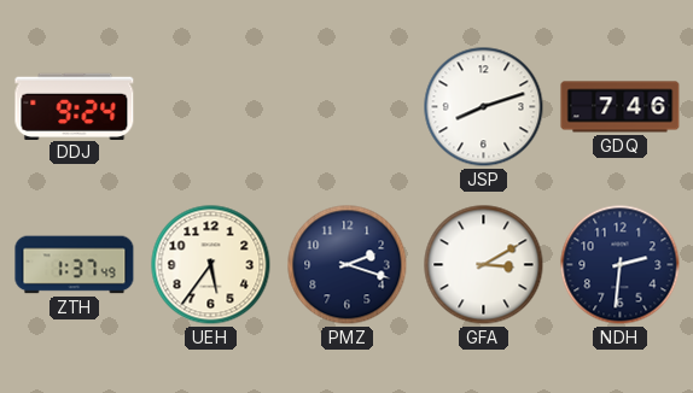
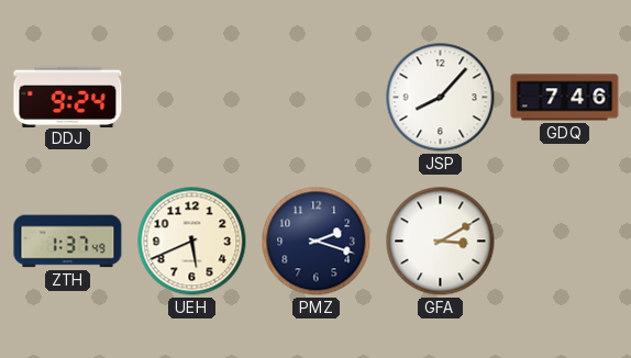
JSP: 8:12 -> 8:07 (441, 98)
UEH: 5:36 -> 5:41 (192, 242)
NDH: 2:31 -> none (621, 265)
